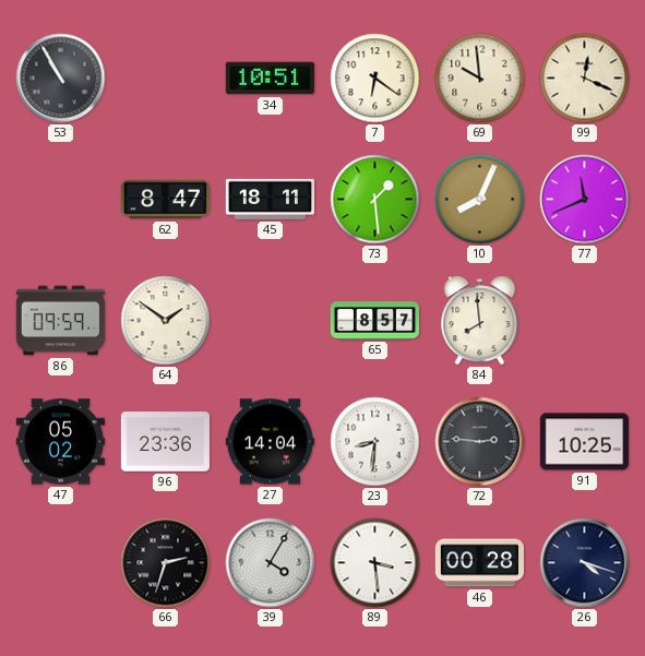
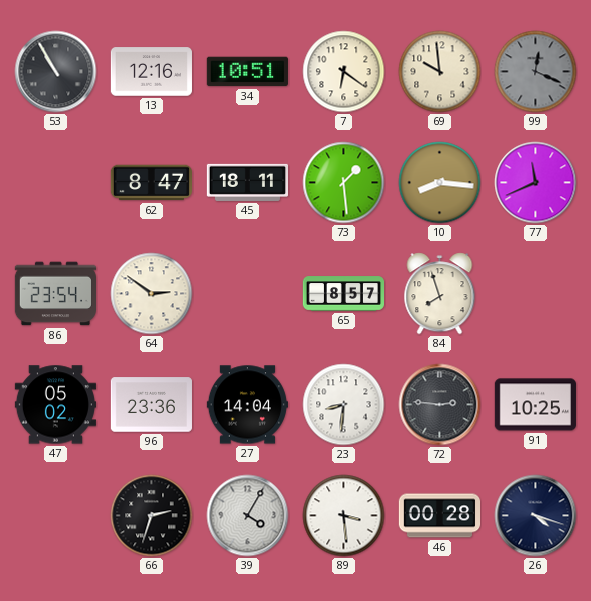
13: none -> 12:16 (151, 72)
99 dial: cream -> grey (536, 72)
10: 8:04 -> 8:16 (440, 183)
86: 09:59 -> 23:54 (55, 294)
64: 1:51 -> 2:51 (152, 294)
84: 7:59 -> 7:57 (440, 294)
